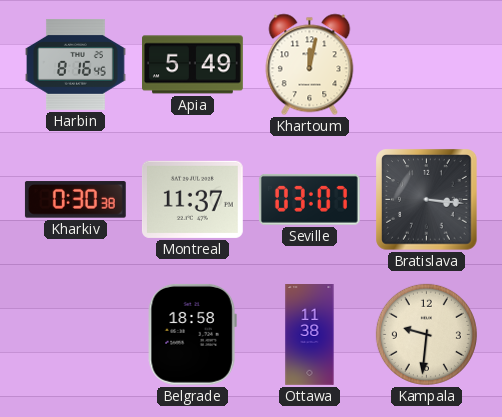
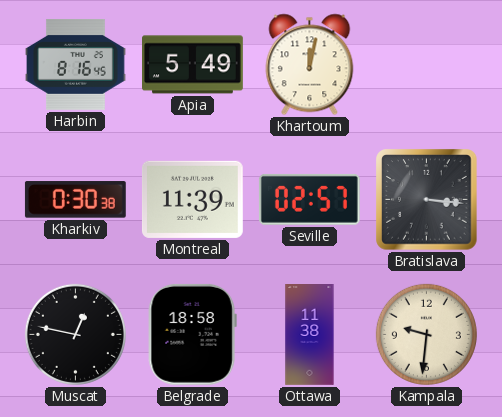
Montreal: 11:37 -> 11:39 (192, 199)
Seville: 03:07 -> 02:57 (309, 199)
Muscat: none -> 12:47 (75, 334)
